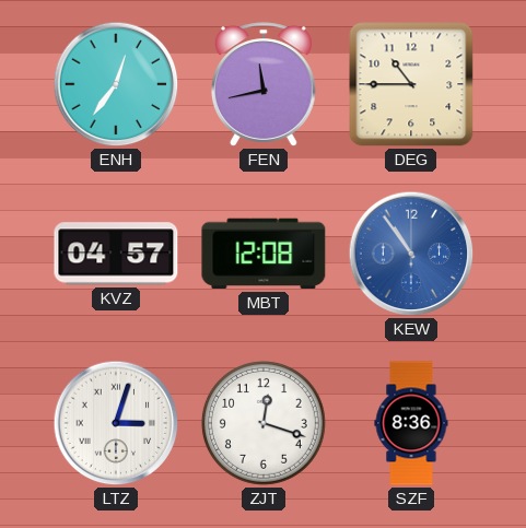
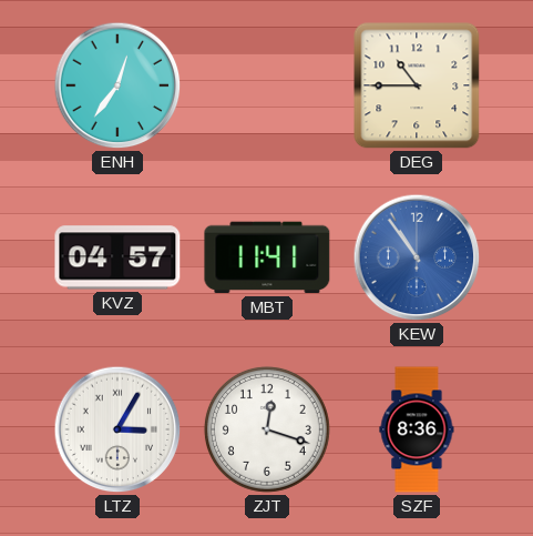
FEN: 11:43 -> none (264, 84)
MBT: 12:08 -> 11:41 (267, 257)
LTZ: 3:03 -> 3:05 (117, 429)
